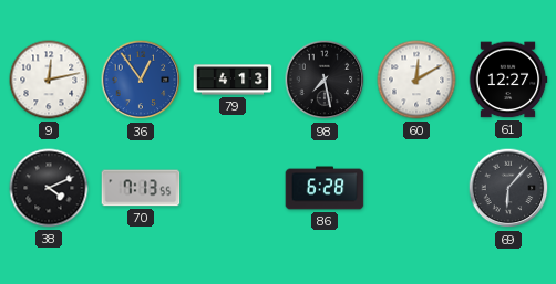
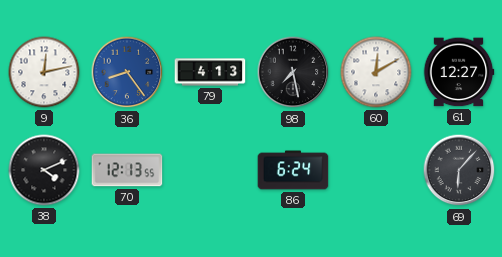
36: 12:54 -> 8:24 (127, 72)
70: 7:13 -> 12:13 (127, 170)
86: 6:28 -> 6:24 (293, 170)
